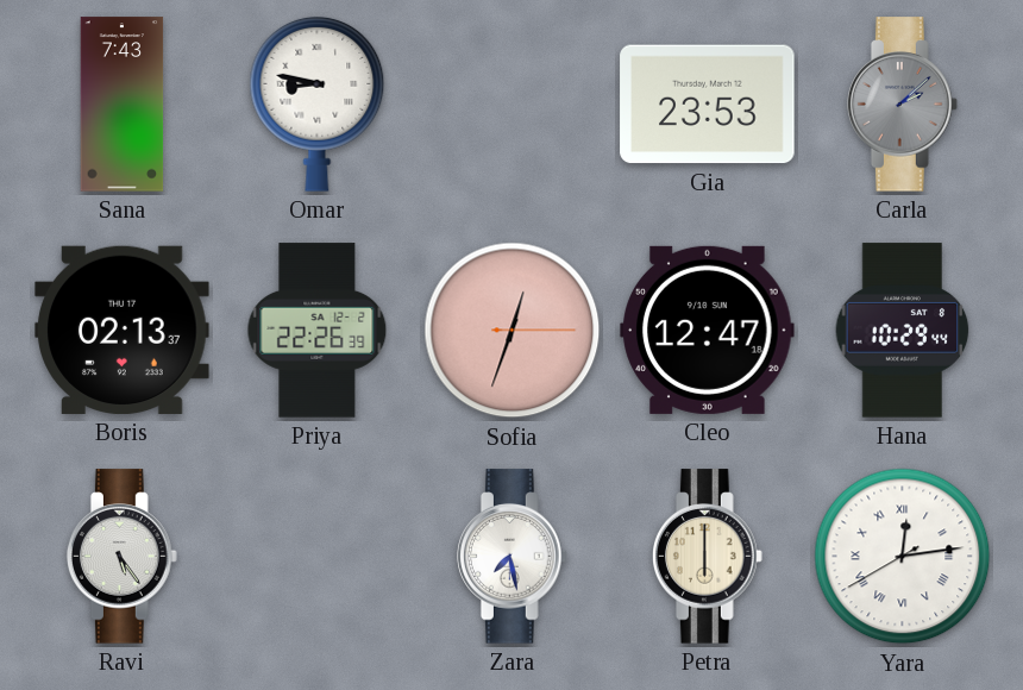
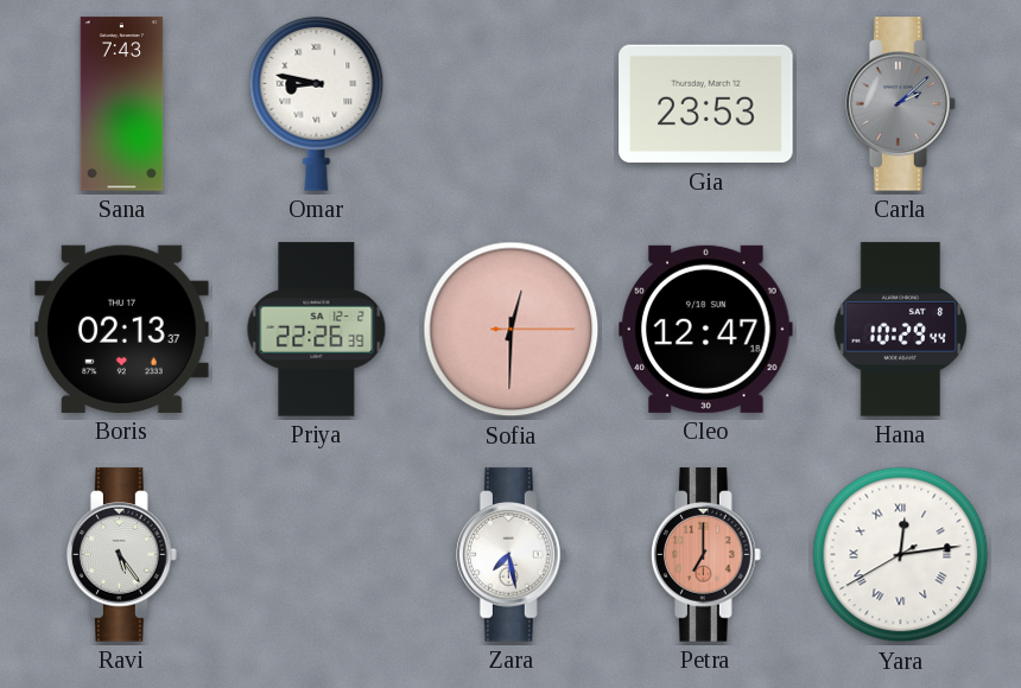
Sofia: 12:33 -> 12:30 (512, 330)
Petra: 6:00 -> 7:00 (706, 555)
Petra dial: cream -> salmon (706, 555)
